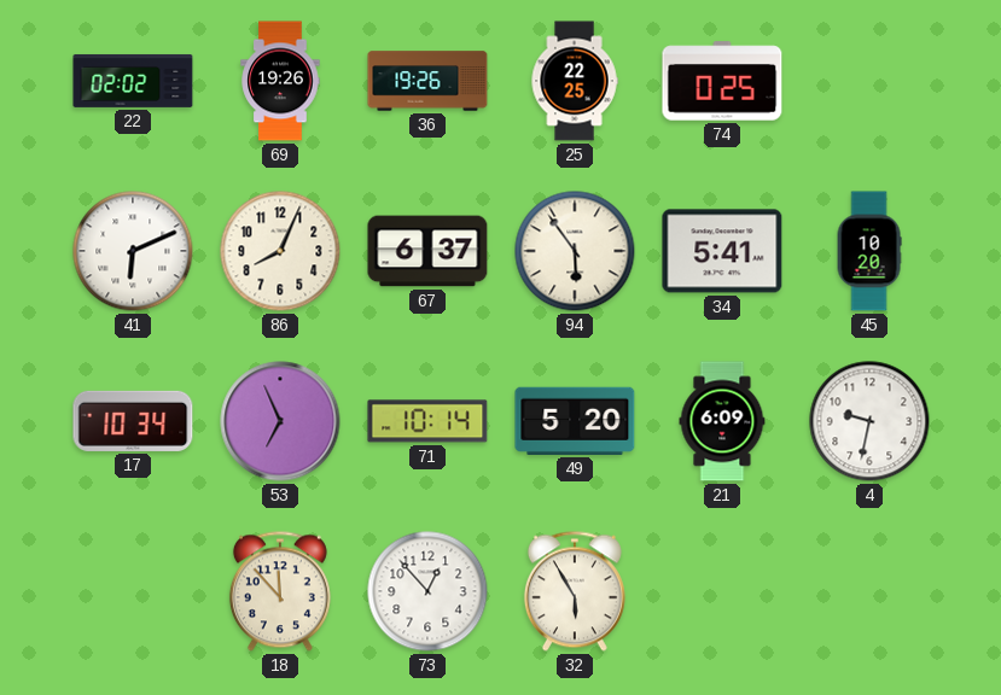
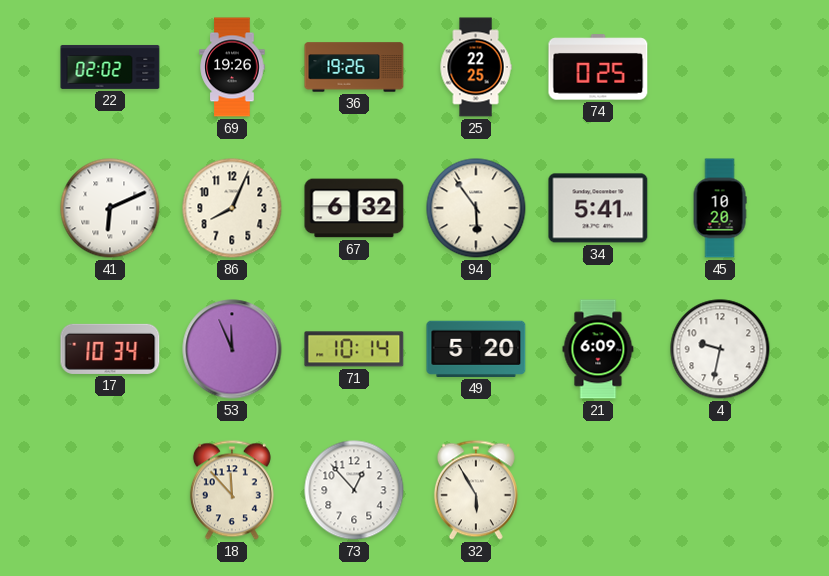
67: 6:37 -> 6:32 (354, 208)
53: 6:56 -> 11:56 (232, 349)
